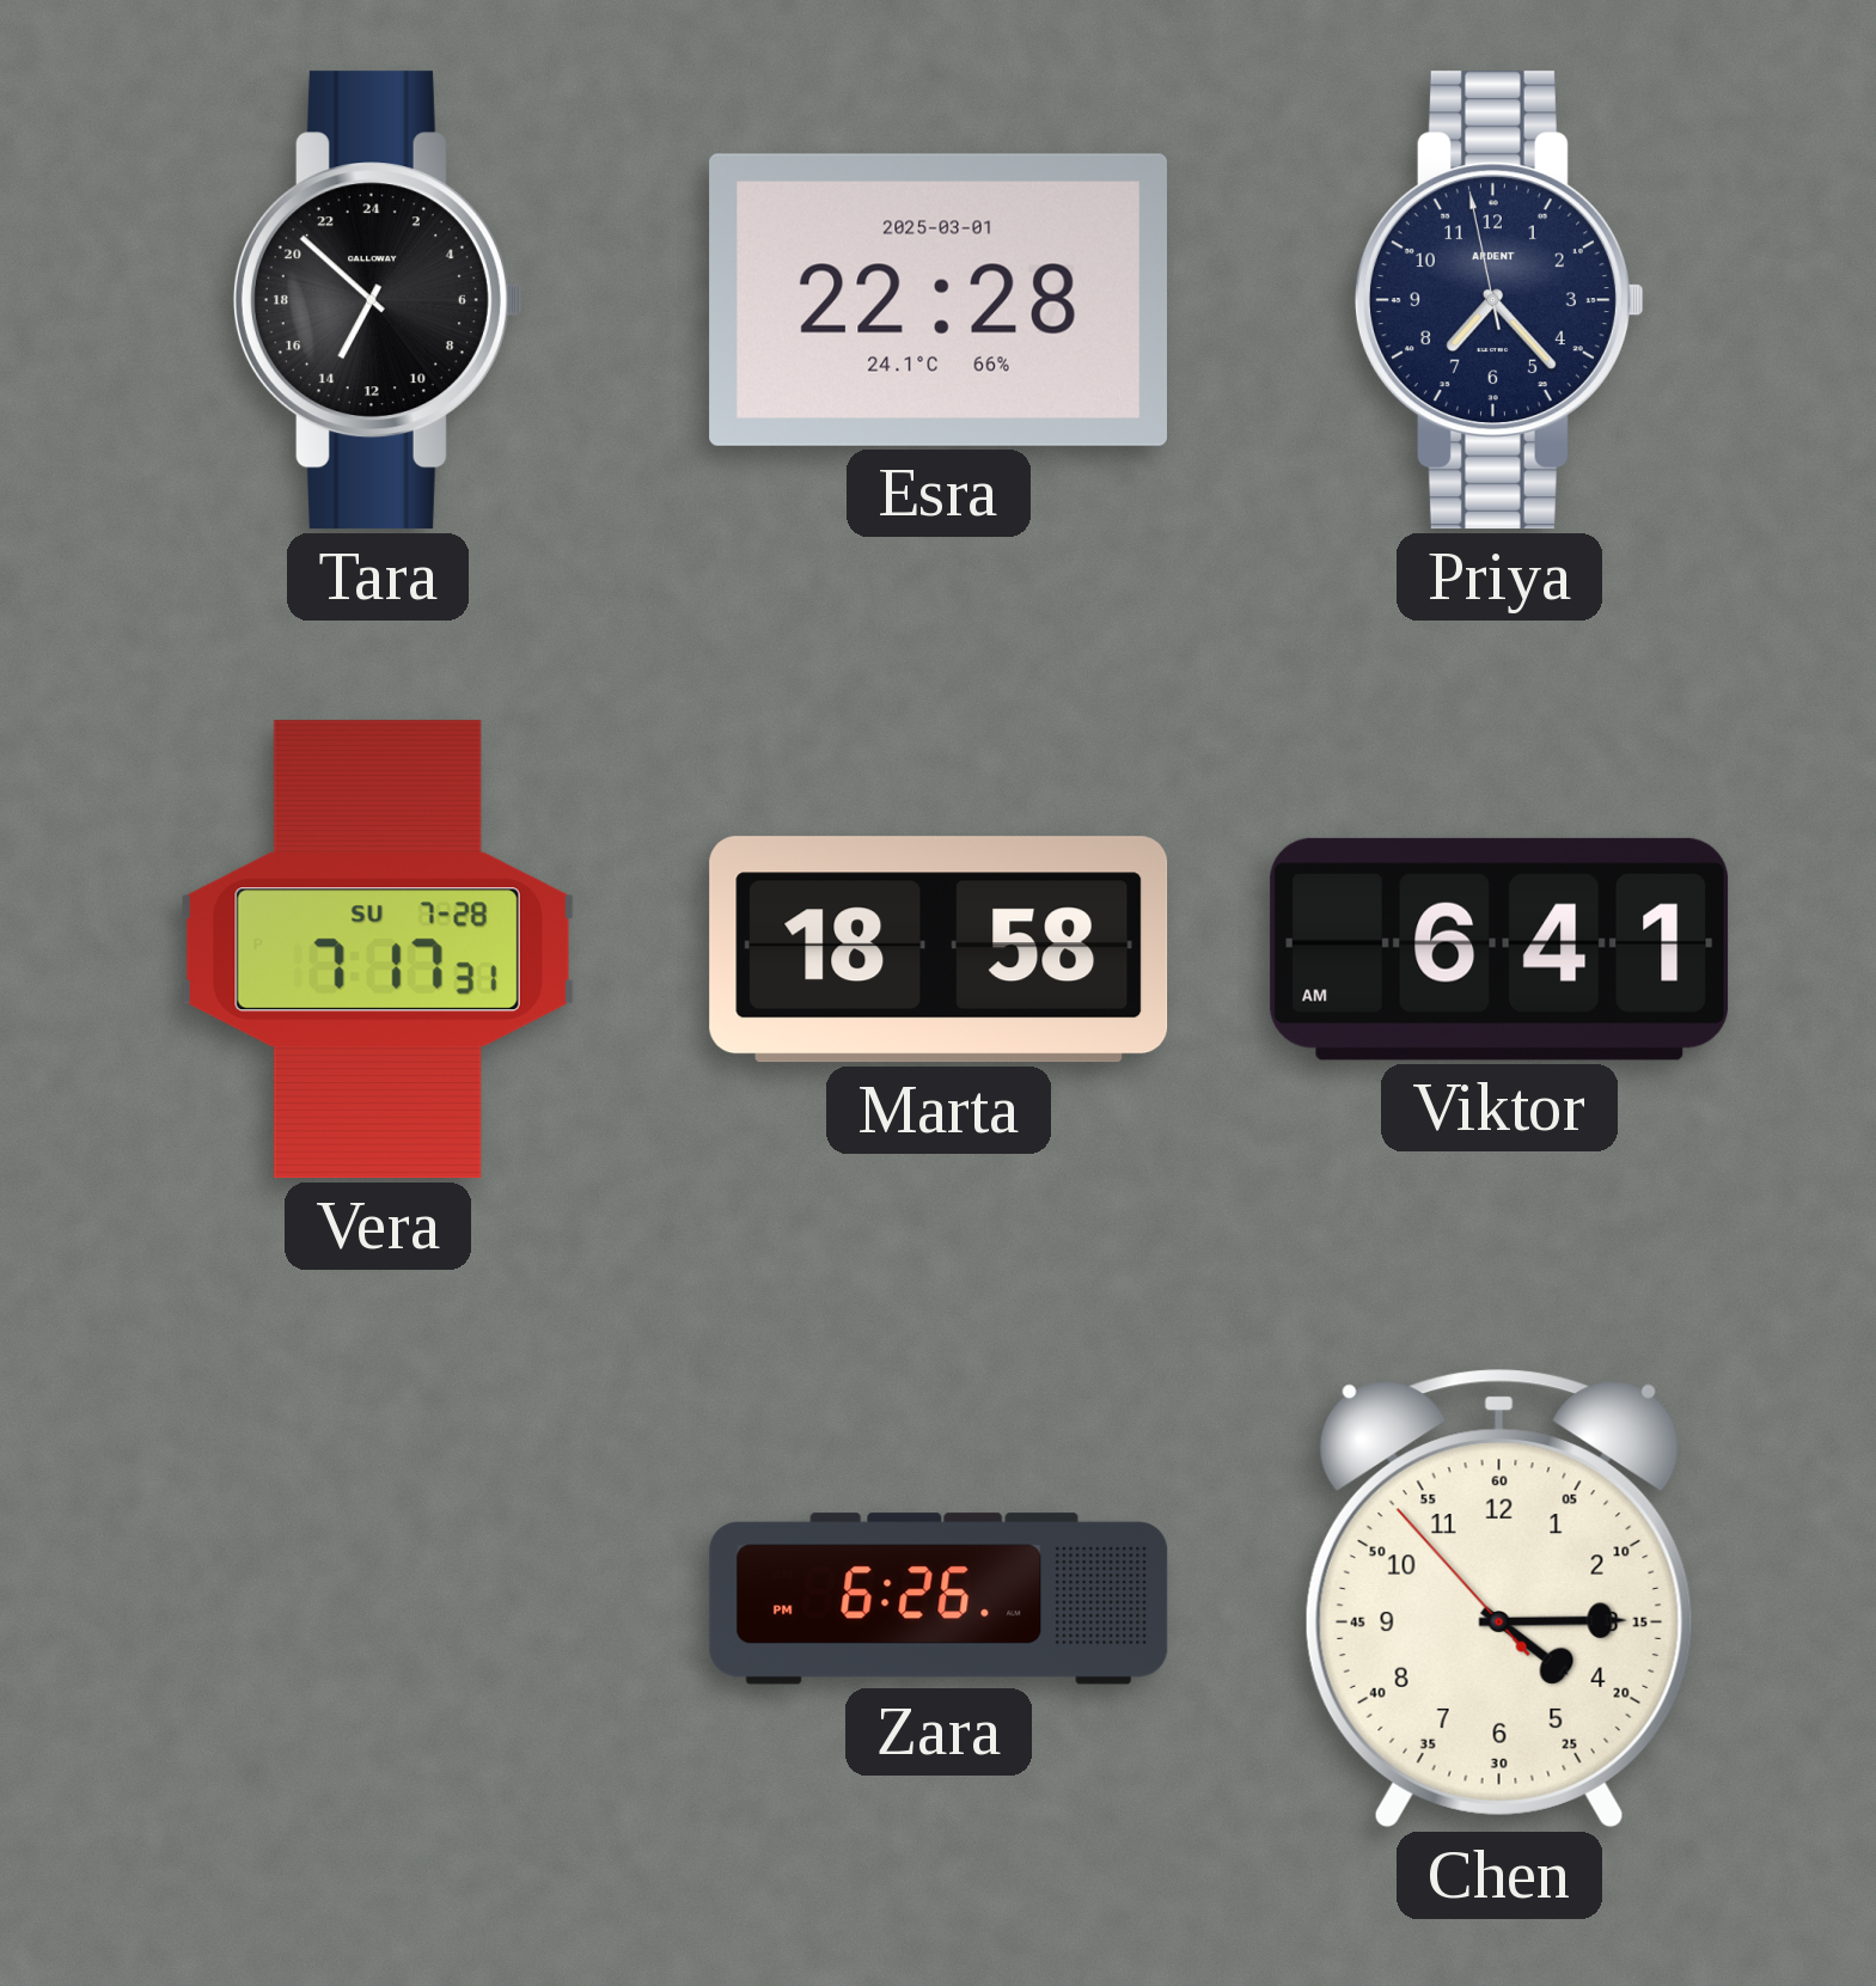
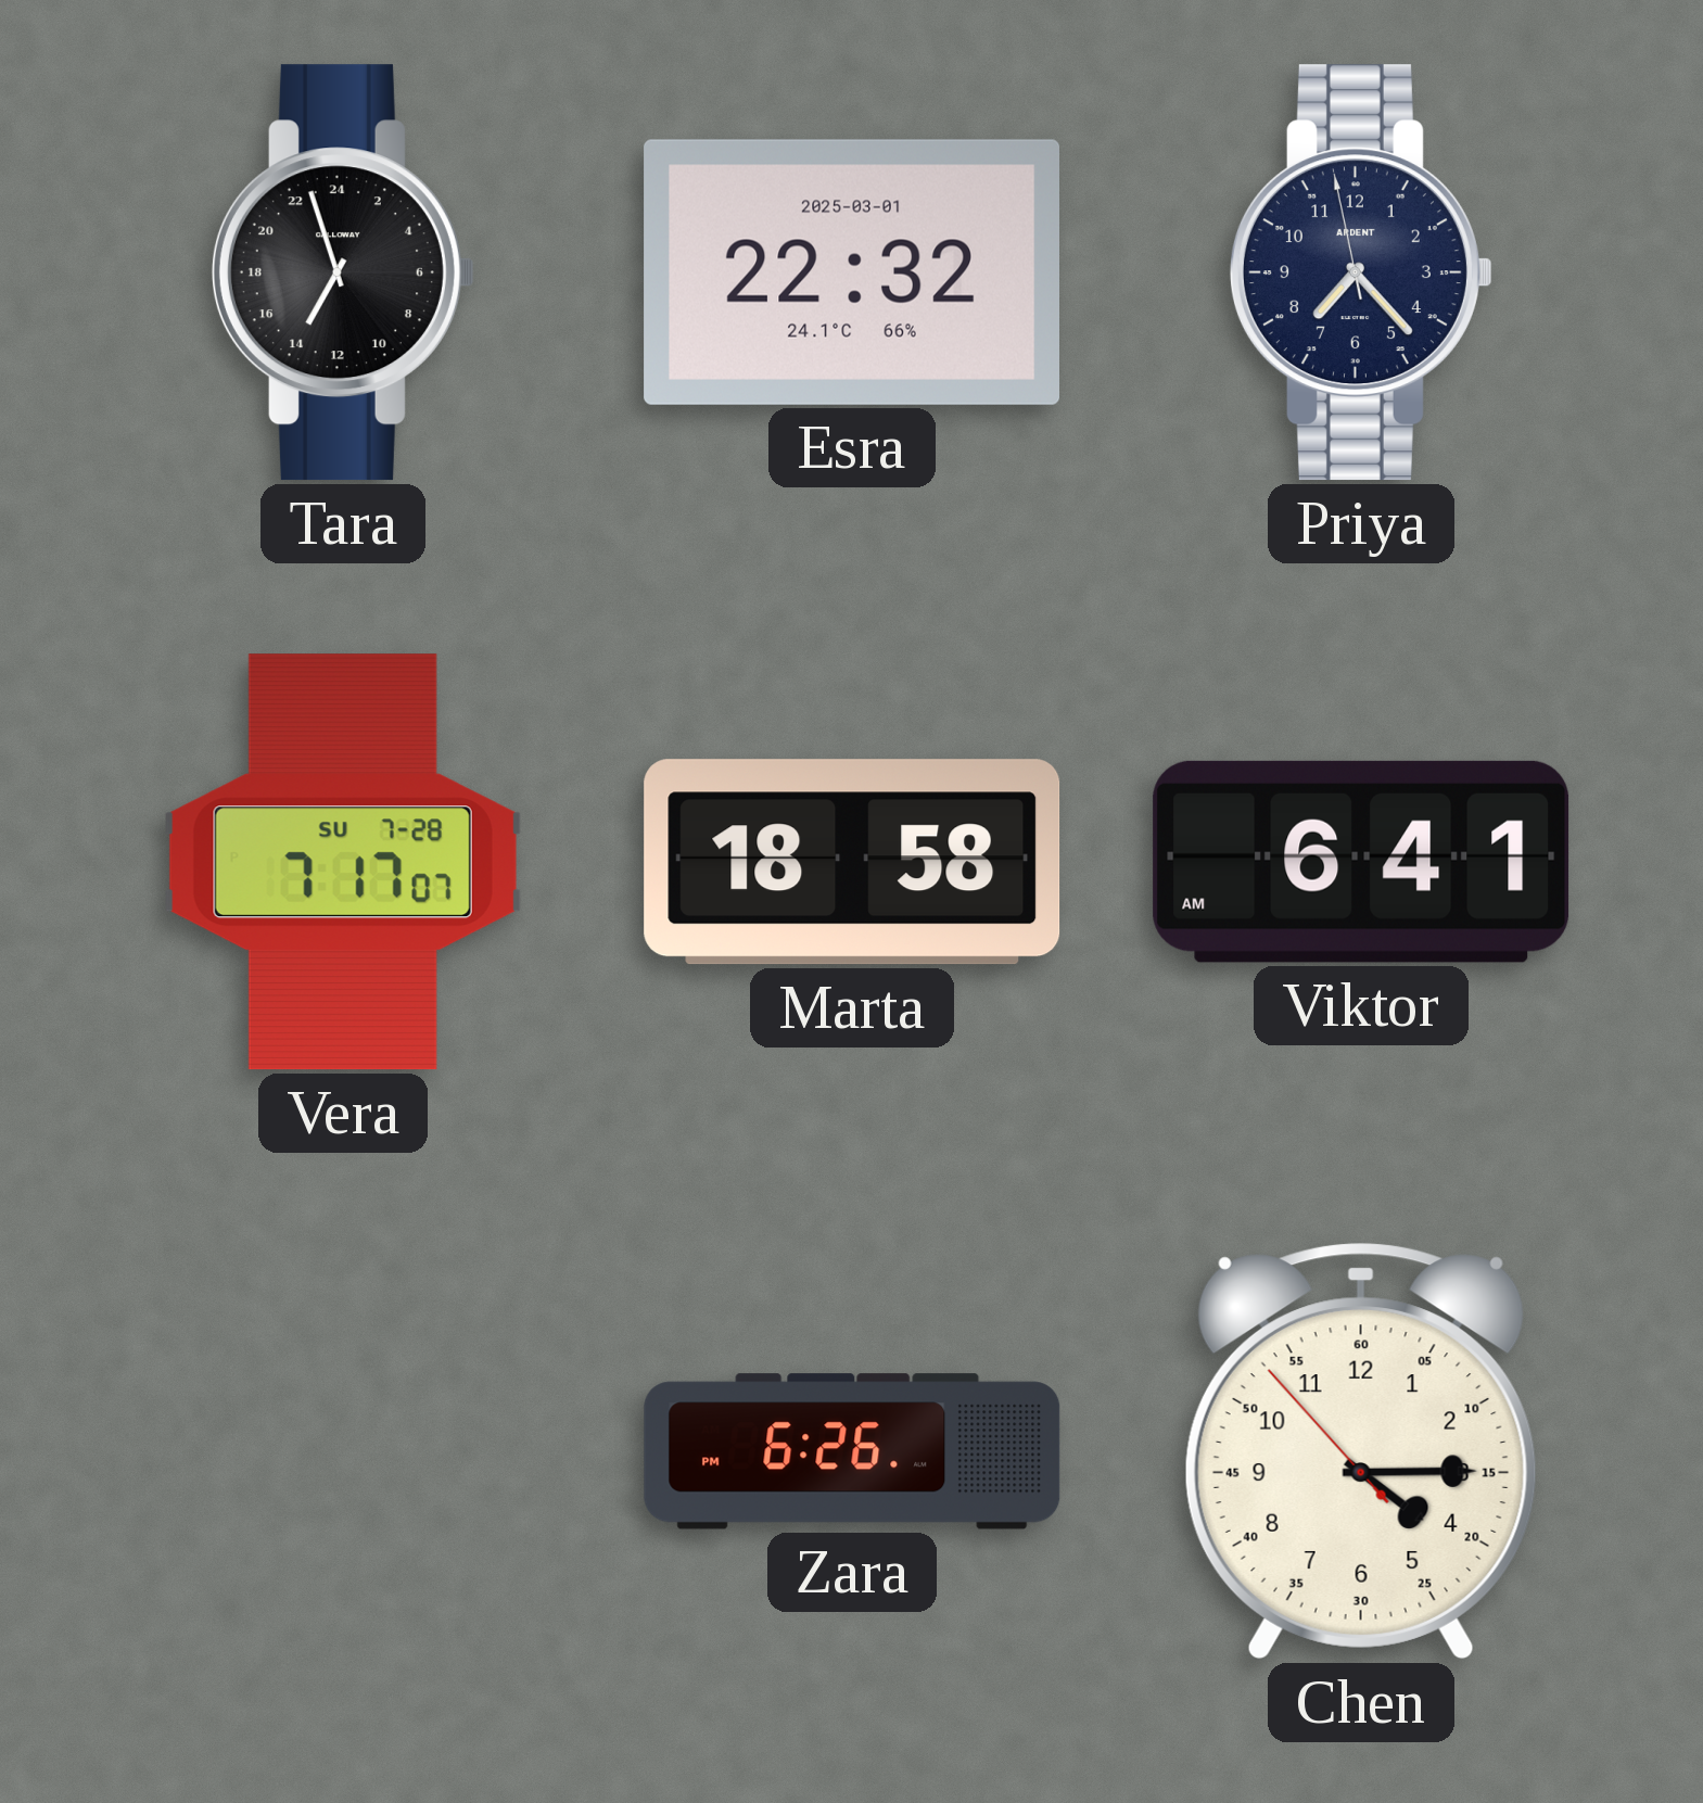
Tara: 13:52 -> 13:57 (343, 272)
Esra: 22:28 -> 22:32 (851, 272)
Vera: 7:17:31 -> 7:17:07 (343, 862)
